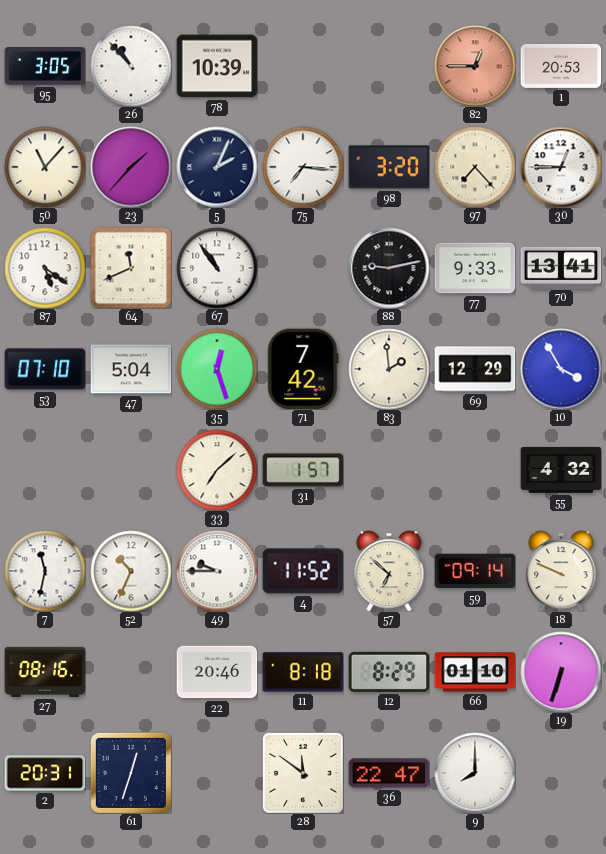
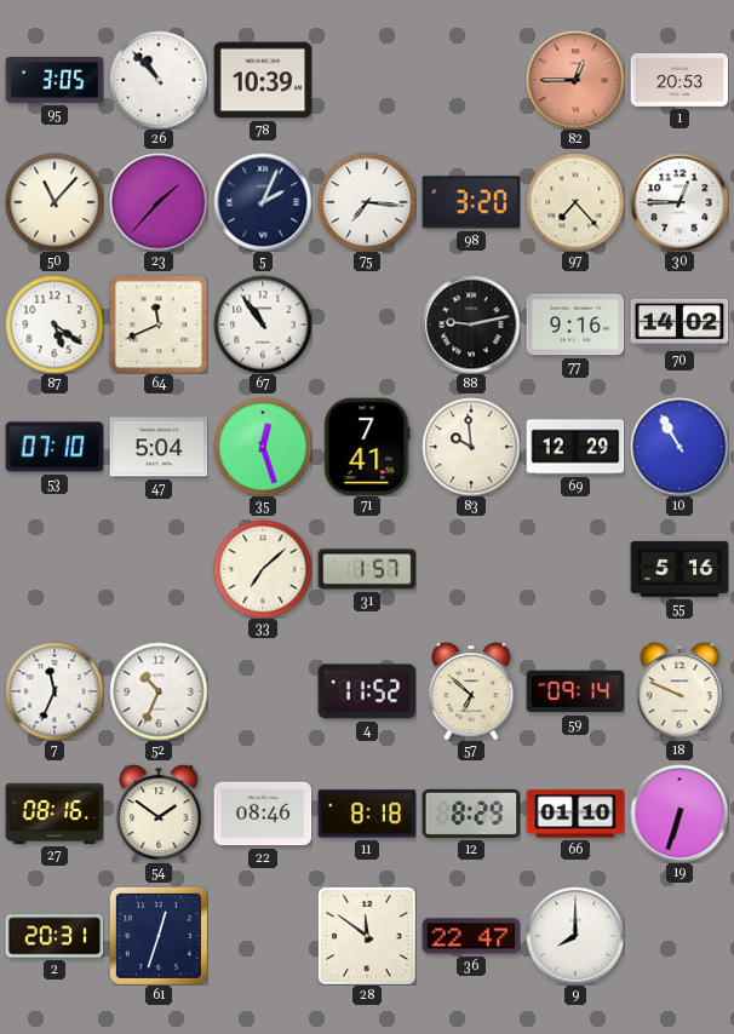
77: 9:33 -> 9:16 (575, 324)
70: 13:41 -> 14:02 (679, 323)
71: 7:42 -> 7:41 (367, 447)
83: 1:59 -> 9:59 (471, 447)
10: 3:55 -> 10:55 (679, 447)
55: 4:32 -> 5:16 (679, 569)
7: 11:32 -> 11:34 (55, 691)
49: 9:45 -> none (217, 571)
54: none -> 1:51 (159, 814)
22: 20:46 -> 08:46 (263, 814)
